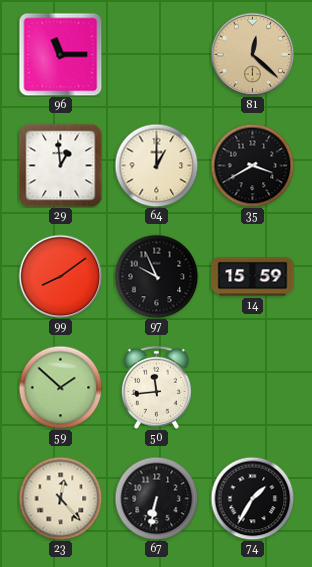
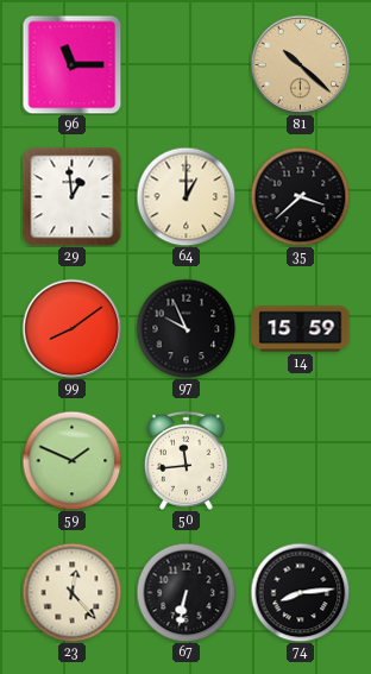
81: 12:22 -> 10:22 (300, 64)
35: 3:40 -> 3:38 (300, 196)
59: 1:52 -> 1:49 (71, 460)
74: 1:35 -> 8:14 (300, 592)
